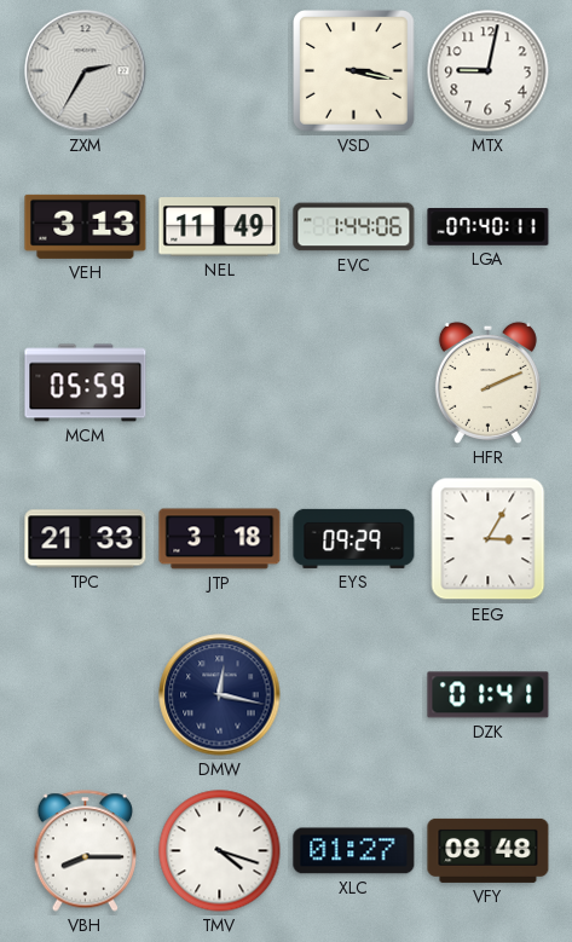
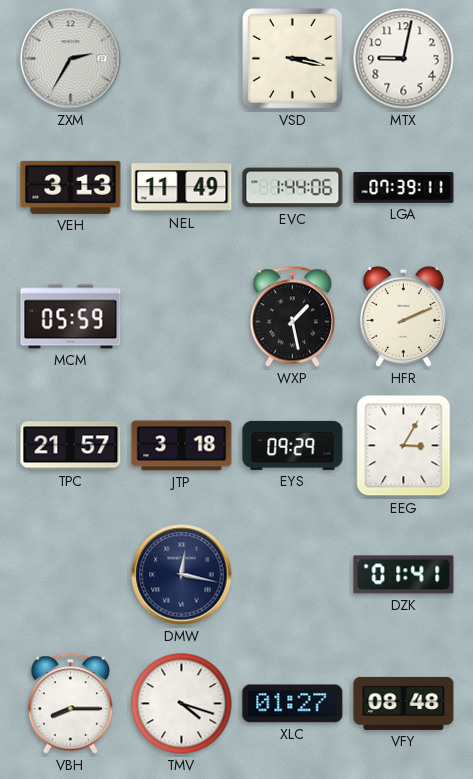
LGA: 07:40 -> 07:39 (404, 188)
WXP: none -> 1:28 (292, 317)
TPC: 21:33 -> 21:57 (71, 446)
